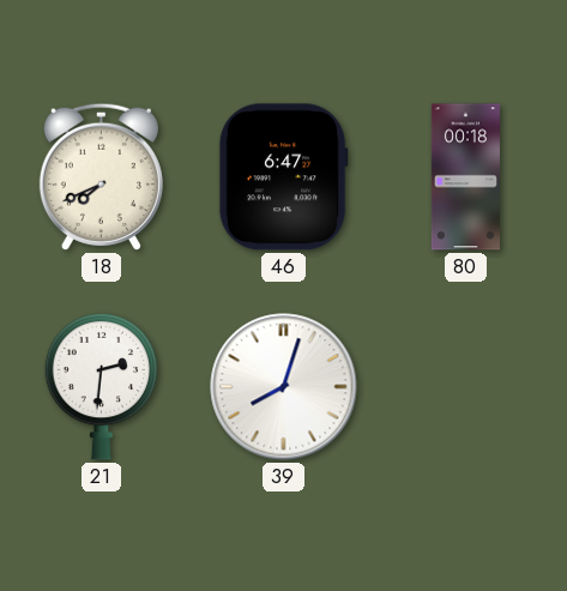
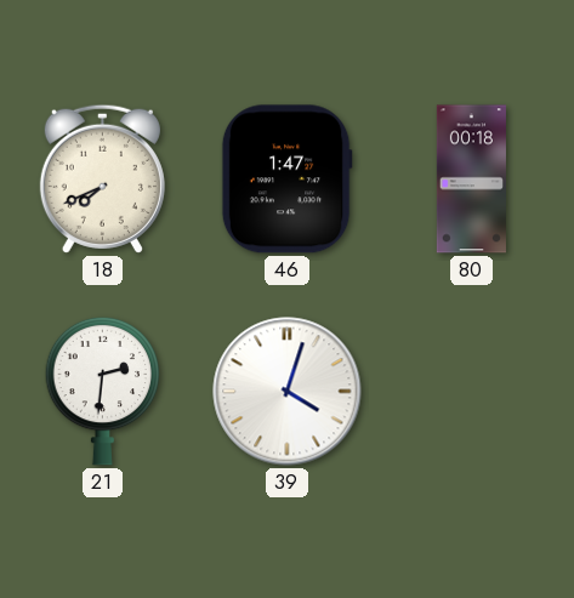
46: 6:47 -> 1:47 (286, 180)
39: 8:03 -> 4:03 (288, 392)
